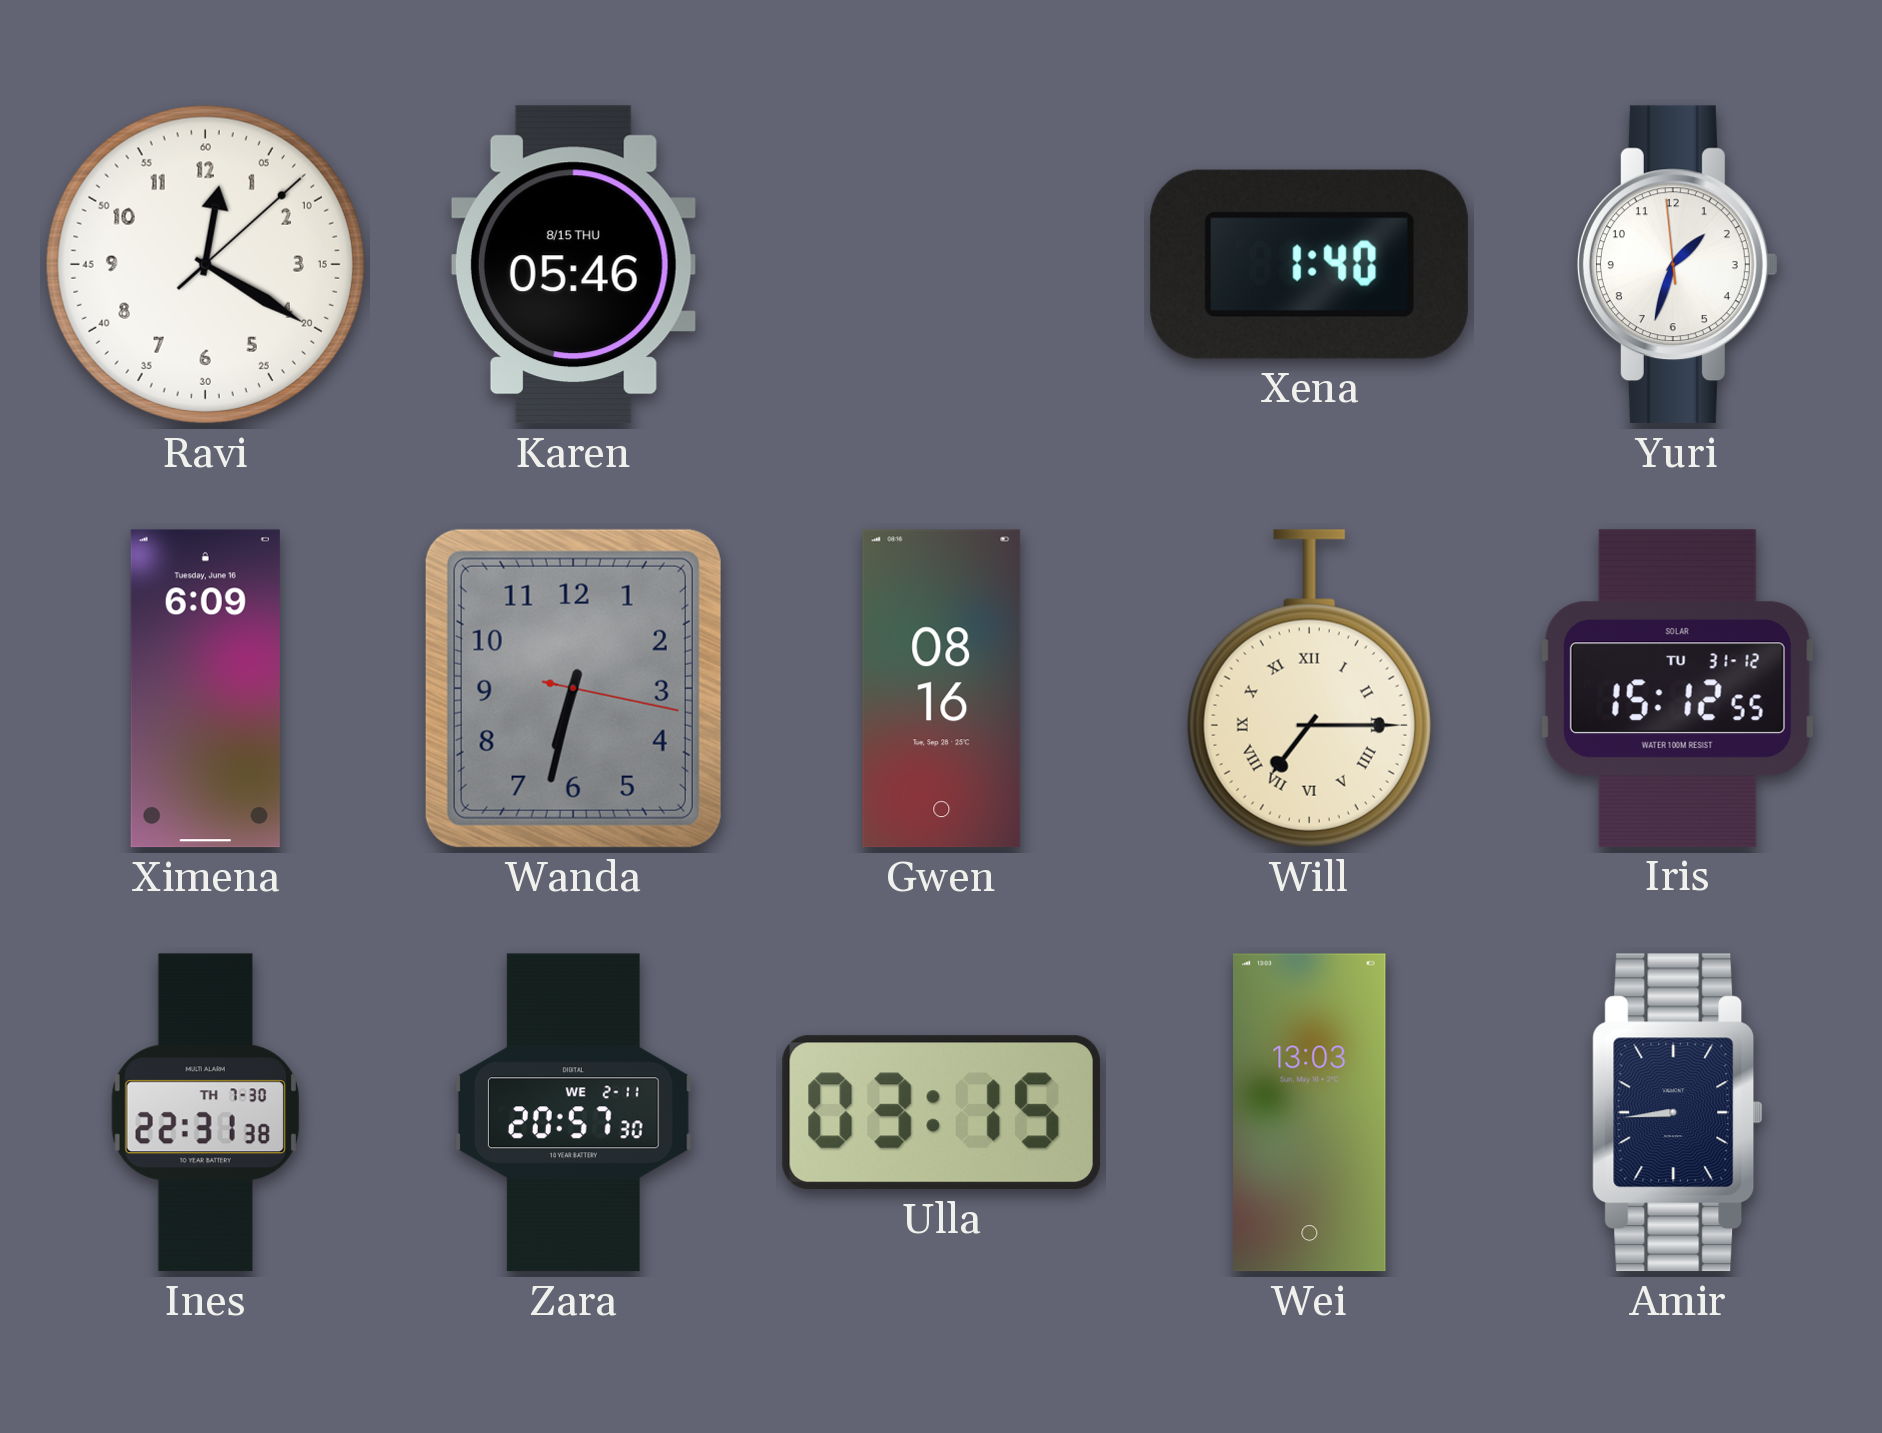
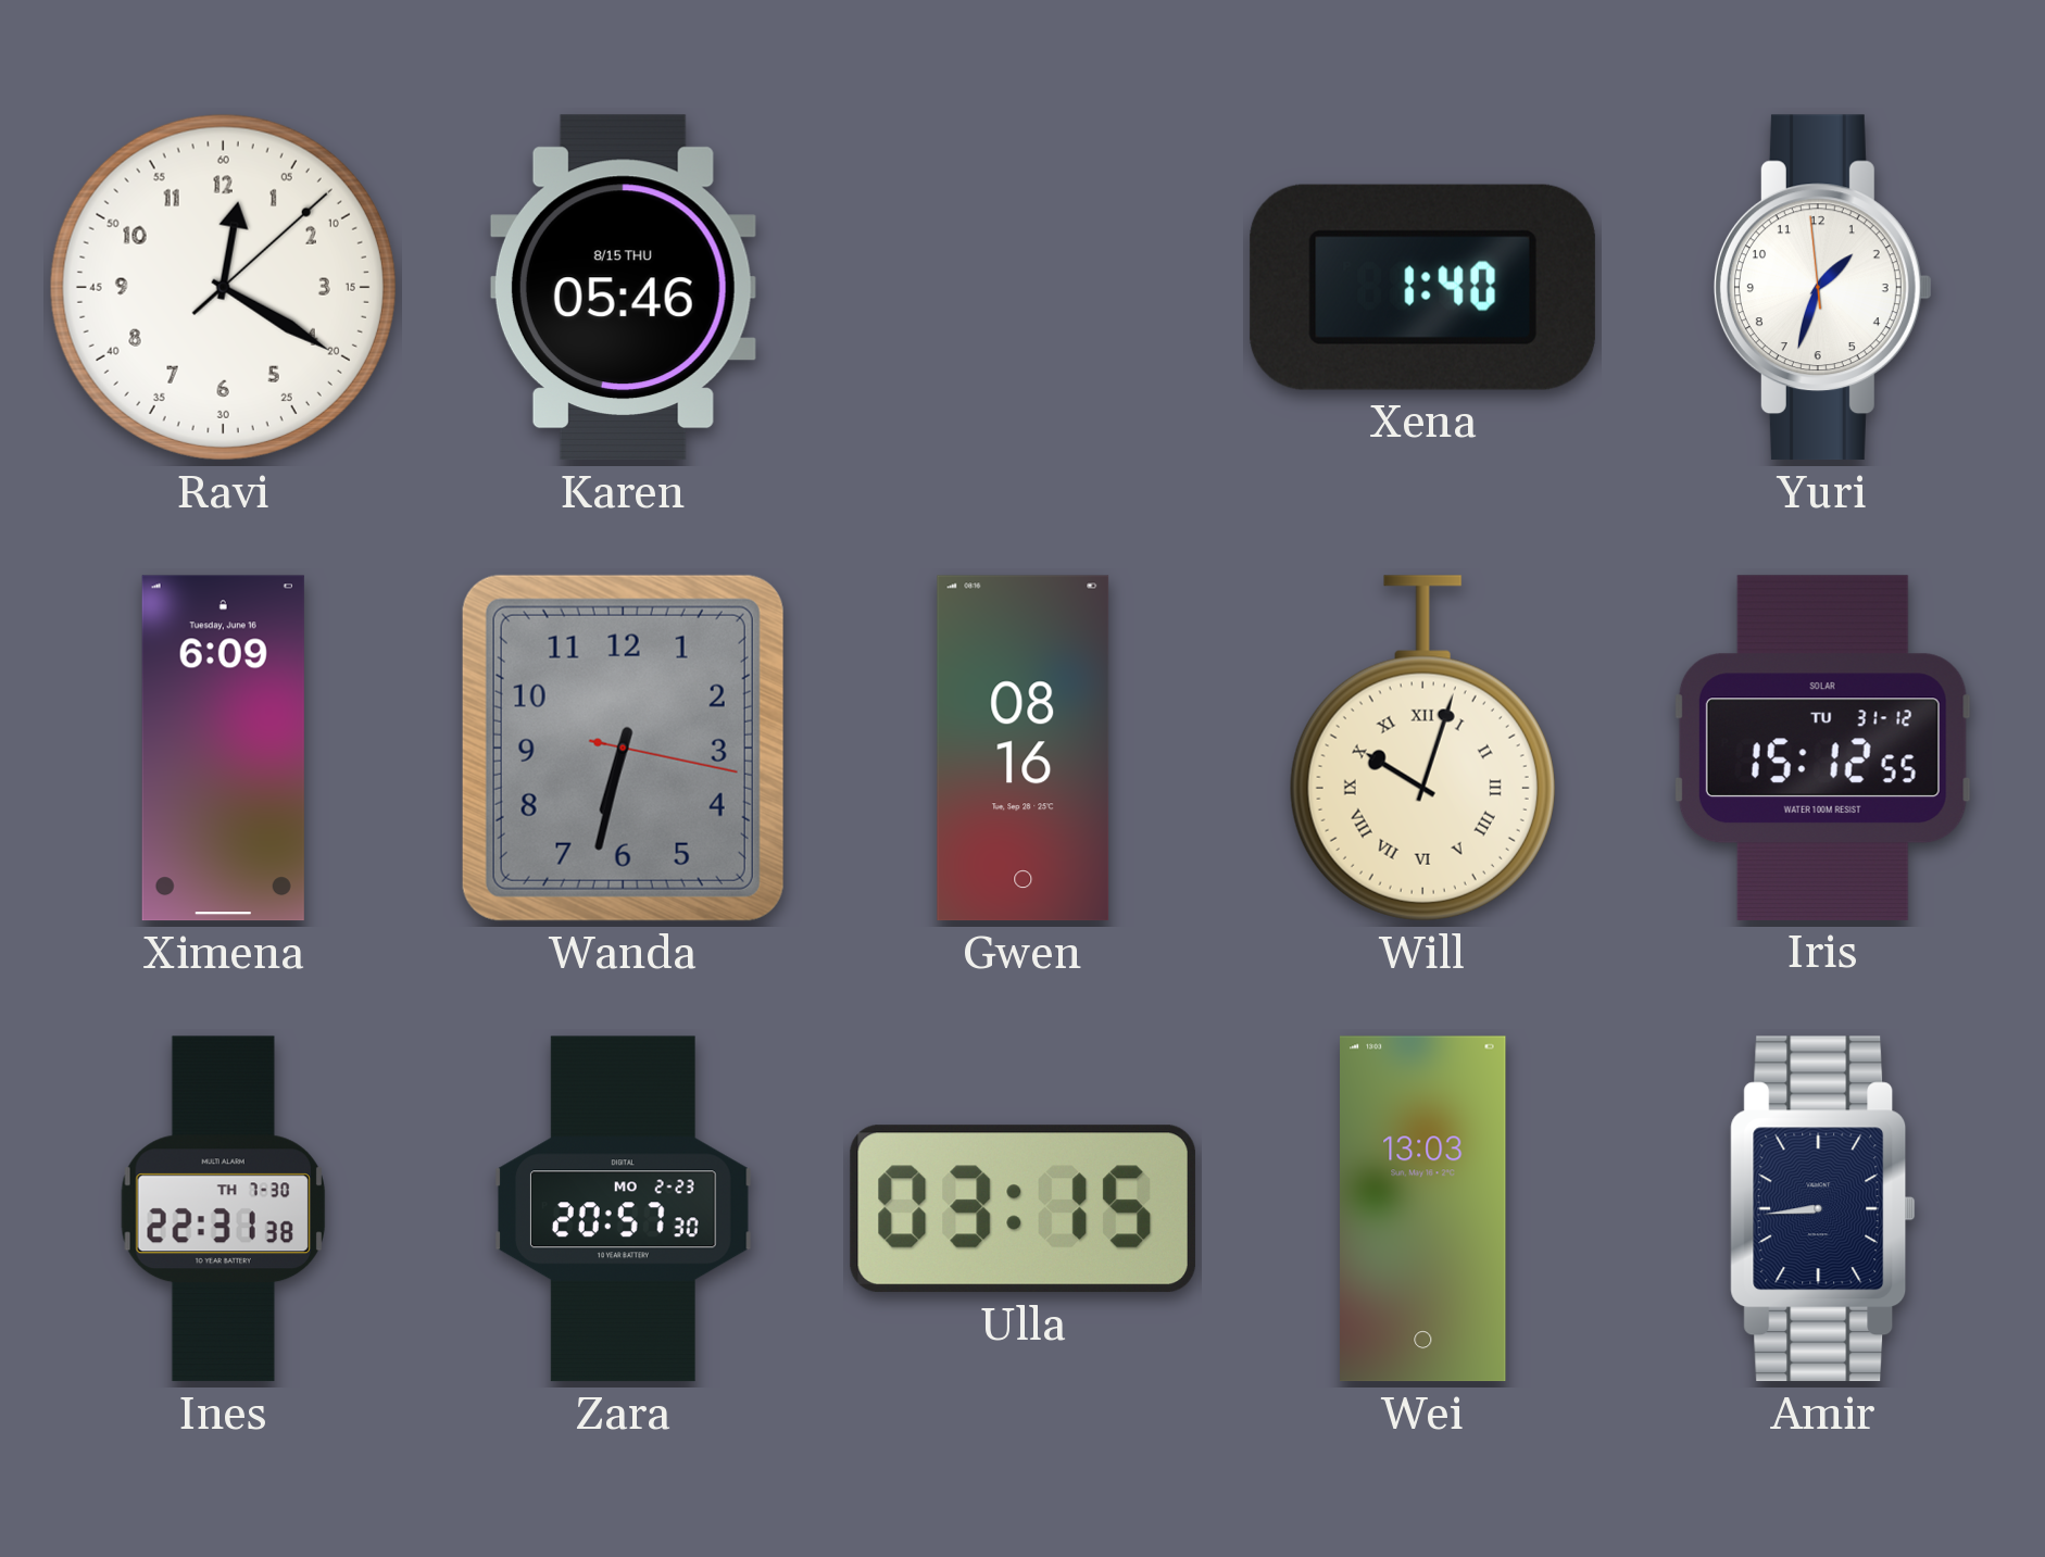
Will: 7:15 -> 10:03 (1422, 749)
Zara date: WE 2-11 -> MO 2-23 (623, 1209)
